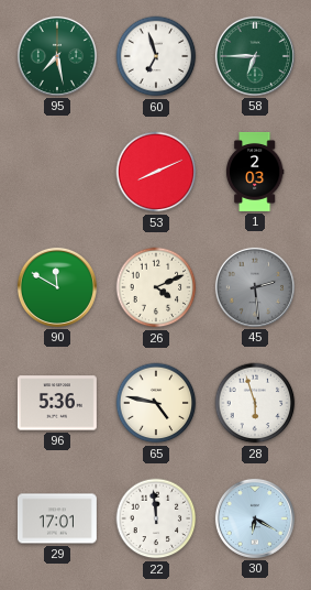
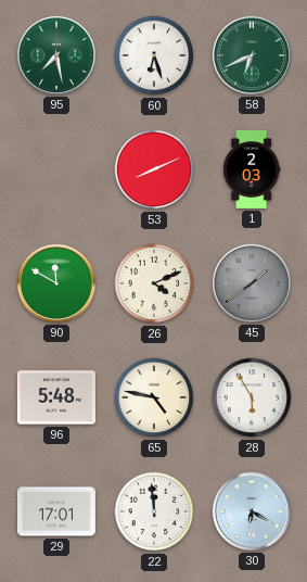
60: 6:57 -> 6:27 (154, 55)
58: 6:45 -> 6:41 (252, 55)
45: 2:29 -> 1:39 (252, 283)
96: 5:36 -> 5:48 (56, 397)
28: 5:57 -> 5:55 (252, 397)
